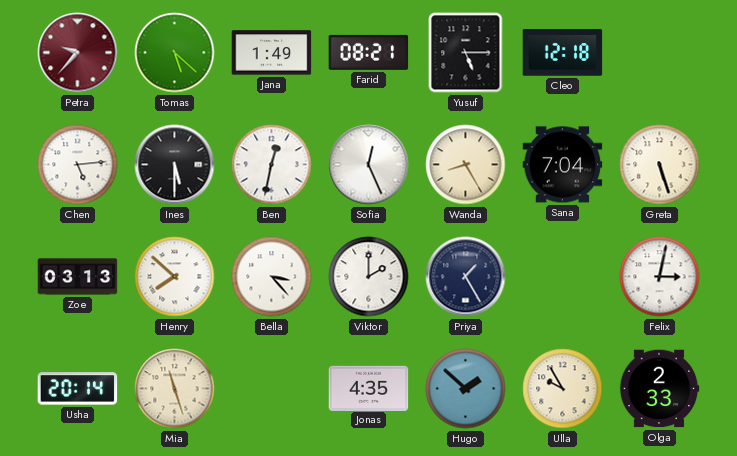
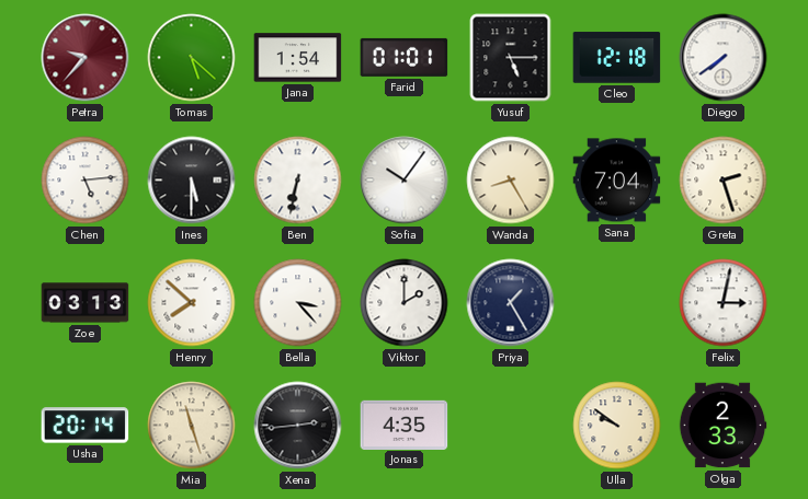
Jana: 1:49 -> 1:54 (298, 58)
Farid: 08:21 -> 01:01 (405, 57)
Diego: none -> 7:39 (724, 58)
Ben: 12:32 -> 6:32 (298, 181)
Sofia: 12:26 -> 10:06 (405, 181)
Greta: 5:27 -> 2:27 (724, 181)
Xena: none -> 2:44 (298, 426)
Hugo: 1:52 -> none (466, 389)
Ulla: 9:55 -> 9:51 (617, 426)
